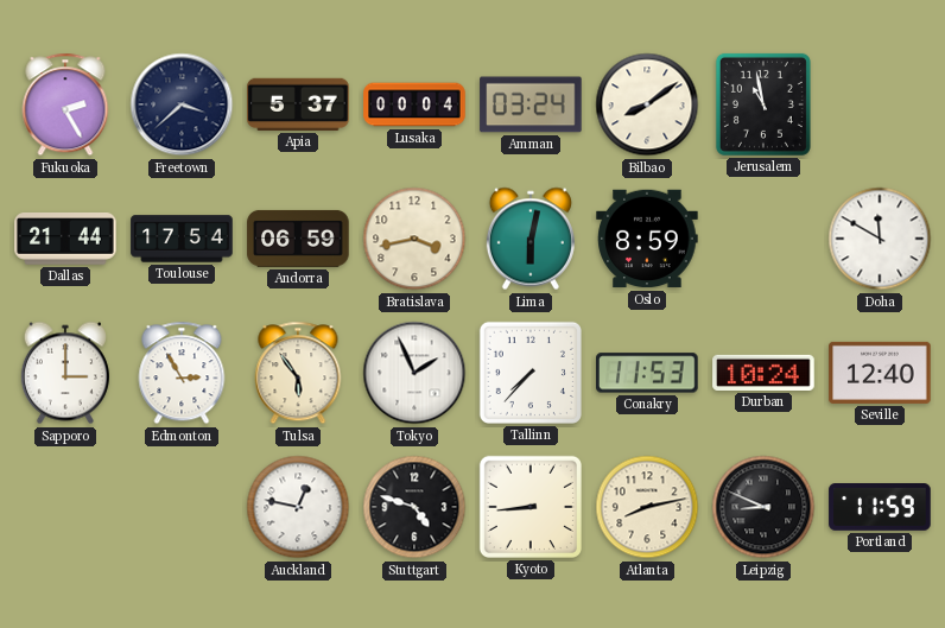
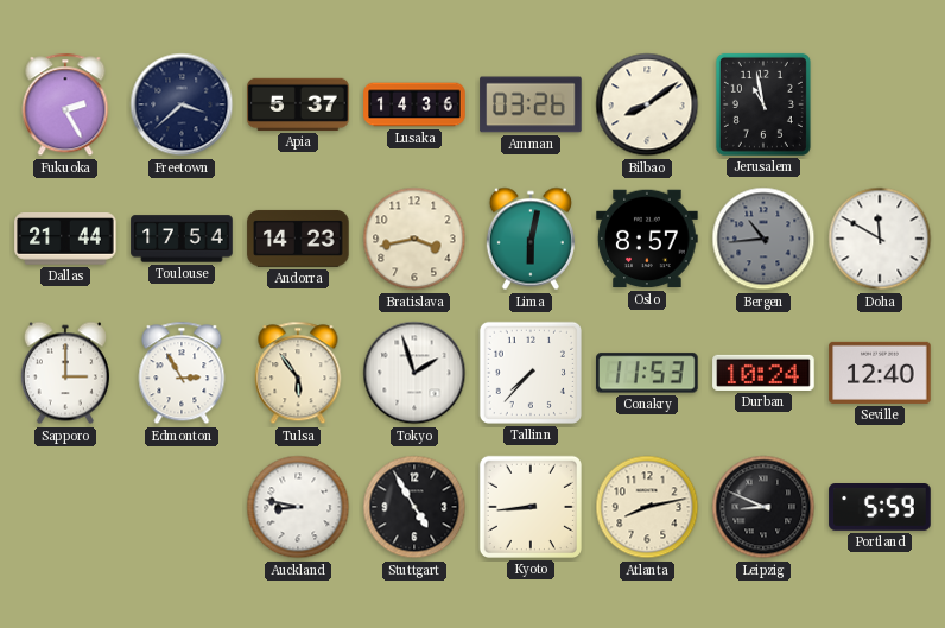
Lusaka: 00:04 -> 14:36 (414, 104)
Amman: 03:24 -> 03:26 (531, 104)
Andorra: 06:59 -> 14:23 (298, 239)
Oslo: 8:59 -> 8:57 (647, 239)
Bergen: none -> 10:44 (763, 239)
Tokyo: 1:56 -> 1:57 (414, 373)
Auckland: 12:47 -> 8:47 (298, 507)
Stuttgart: 4:48 -> 4:55 (414, 507)
Portland: 11:59 -> 5:59 (880, 508)
